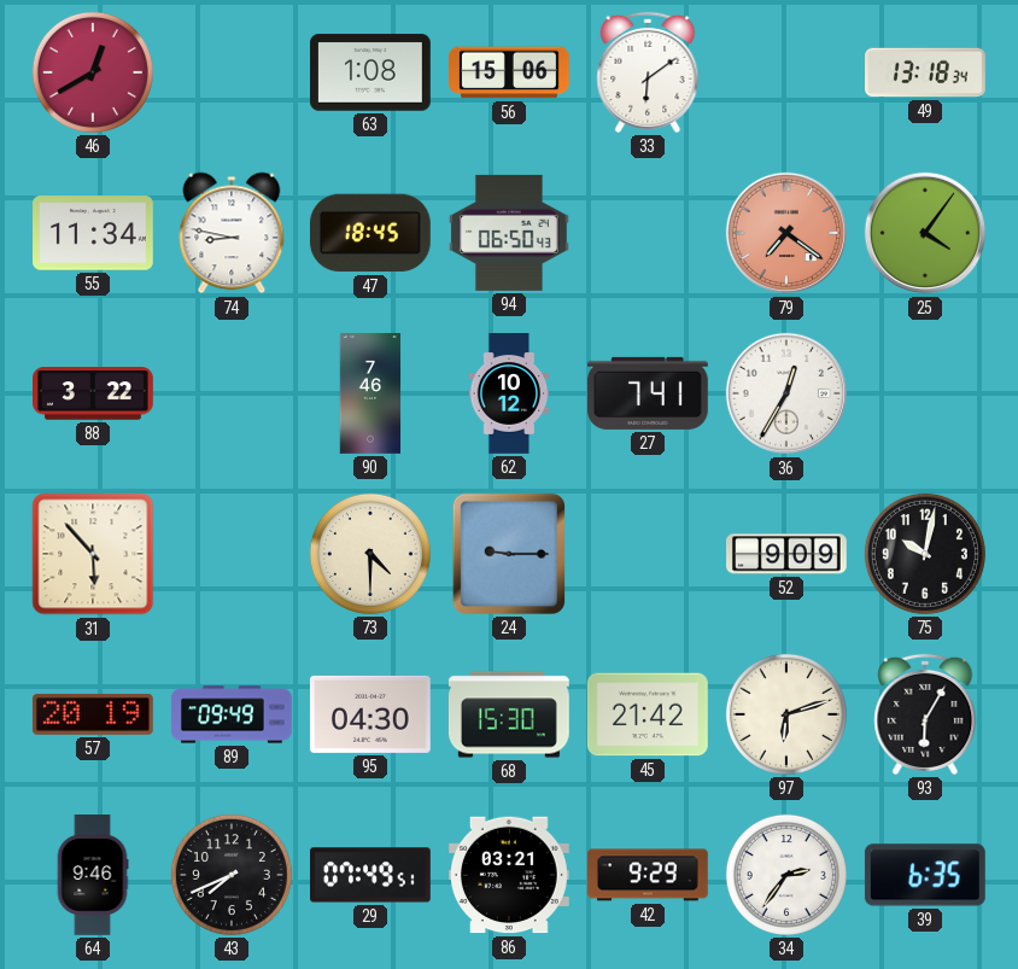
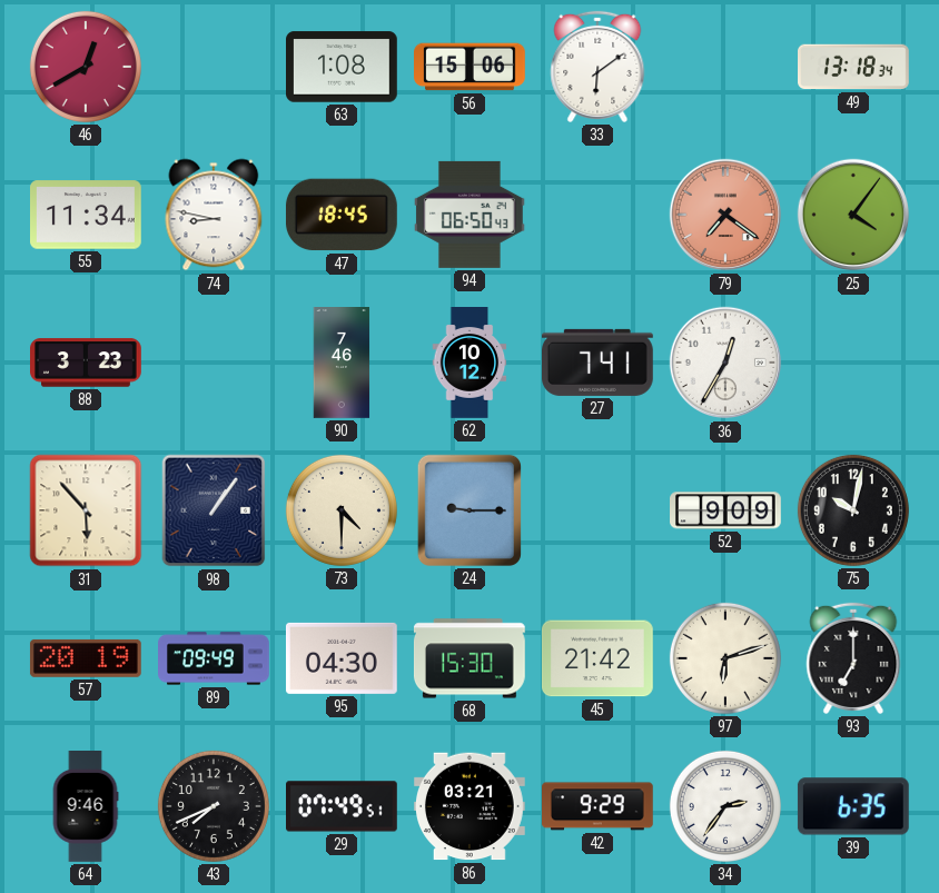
88: 3:22 -> 3:23 (87, 363)
98: none -> 1:06 (214, 510)
93: 6:05 -> 7:00 (853, 658)
